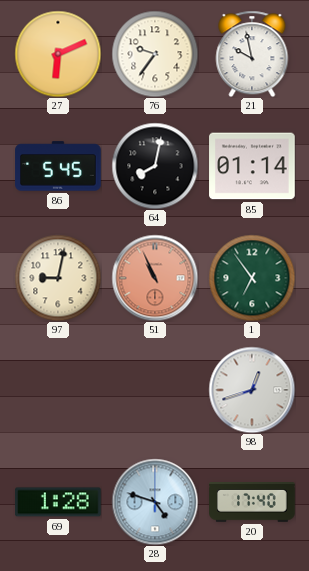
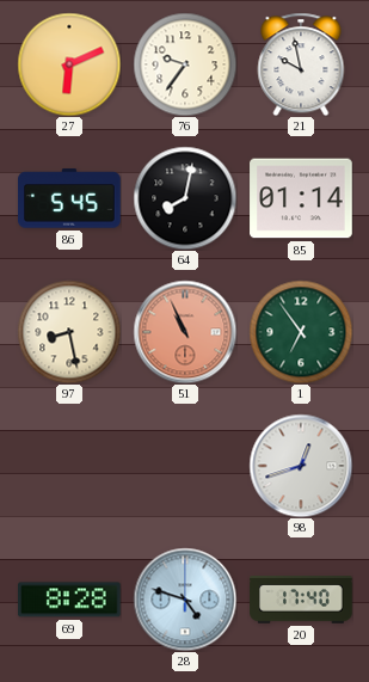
97: 9:02 -> 8:28 (69, 332)
69: 1:28 -> 8:28 (70, 600)
